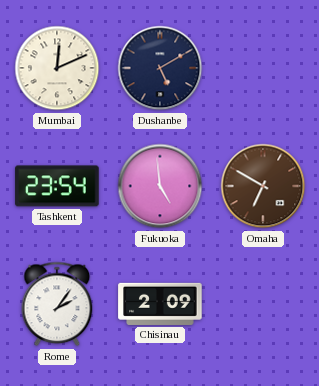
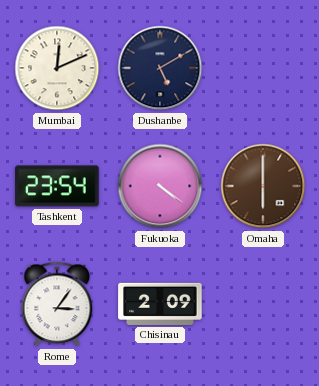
Fukuoka: 4:59 -> 4:21 (160, 186)
Omaha: 6:50 -> 6:00 (263, 186)
Rome: 2:06 -> 3:06 (57, 304)
